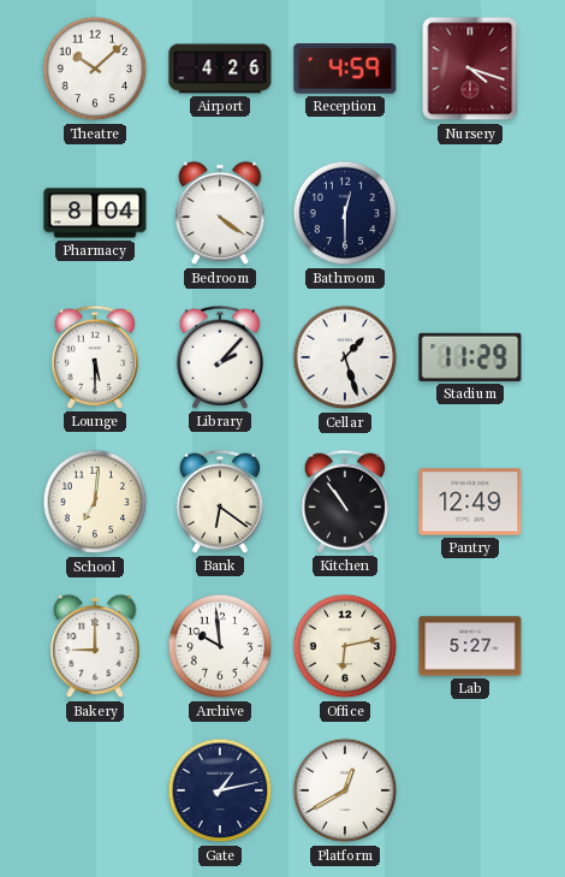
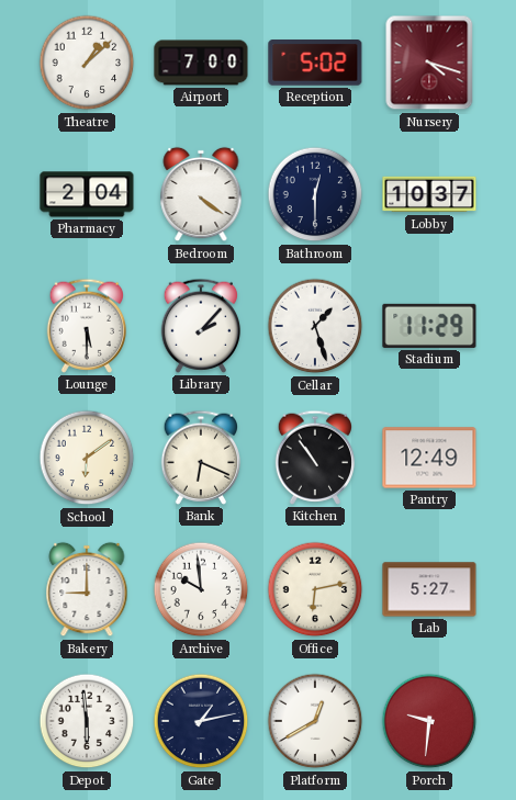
Theatre: 10:08 -> 1:08 (87, 63)
Airport: 4:26 -> 7:00 (201, 63)
Reception: 4:59 -> 5:02 (315, 64)
Pharmacy: 8:04 -> 2:04 (87, 194)
Lobby: none -> 10:37 (429, 194)
School: 7:01 -> 6:09 (87, 458)
Bank: 6:21 -> 6:19 (201, 458)
Depot: none -> 5:59 (87, 721)
Porch: none -> 9:31 (429, 721)
